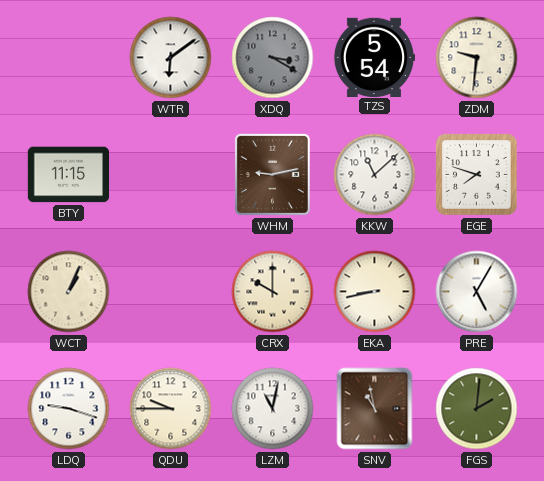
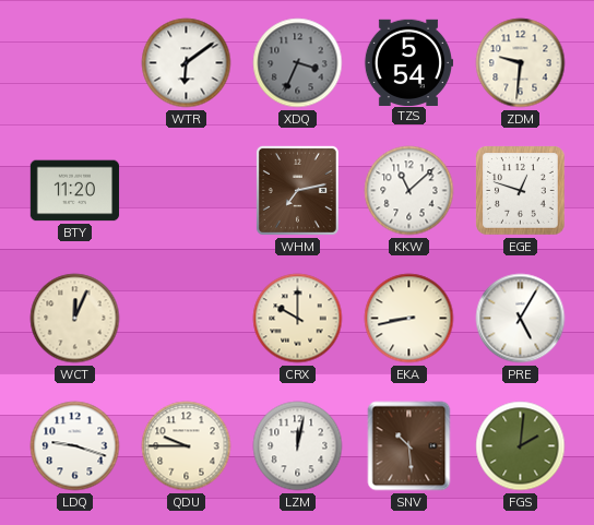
XDQ: 3:20 -> 3:34 (298, 63)
BTY: 11:15 -> 11:20 (75, 191)
WHM: 9:13 -> 7:13 (297, 190)
EGE: 7:48 -> 12:48 (521, 191)
WCT: 1:04 -> 12:04 (75, 319)
LZM: 11:02 -> 12:02 (298, 446)
SNV: 10:58 -> 10:29 (409, 446)
